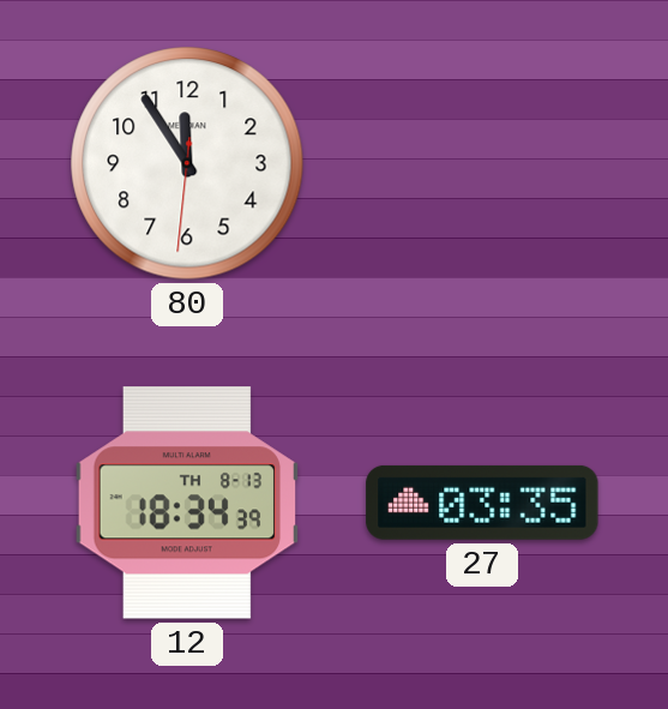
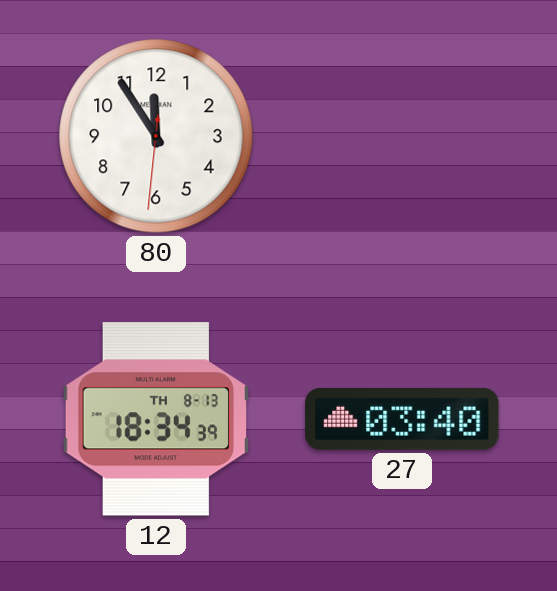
27: 03:35 -> 03:40 (402, 419)
